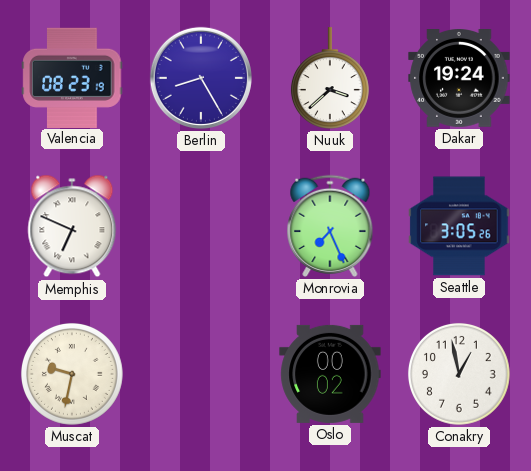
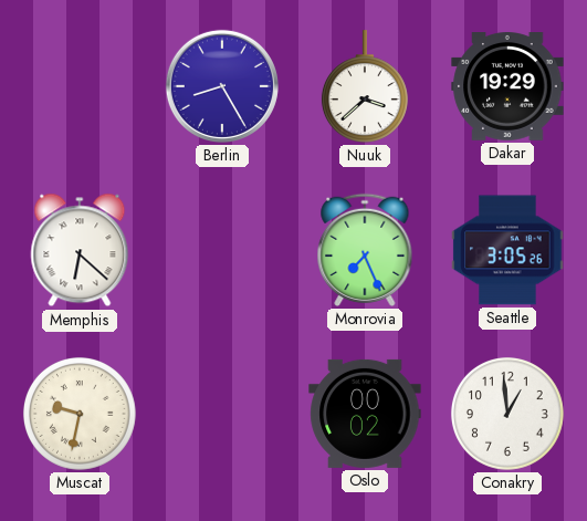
Valencia: 08:23 -> none (72, 77)
Dakar: 19:24 -> 19:29 (507, 87)
Memphis: 6:49 -> 6:22 (80, 250)
Conakry: 12:58 -> 12:59 (507, 414)
